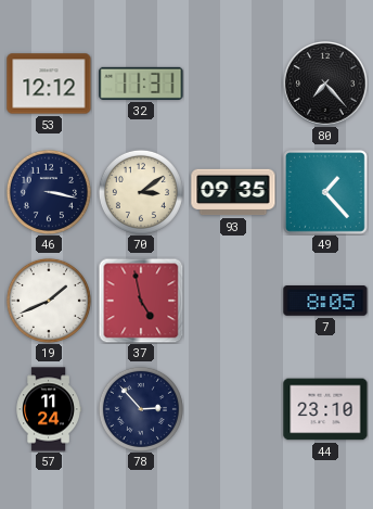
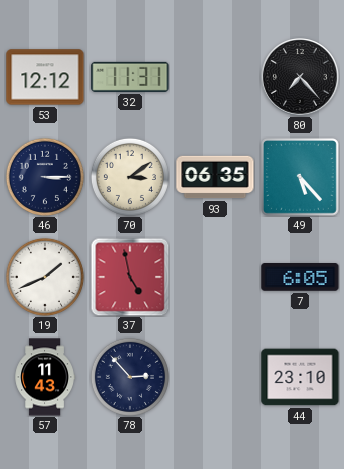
46: 3:17 -> 3:15 (45, 177)
93: 09:35 -> 06:35 (215, 177)
49: 1:23 -> 5:23 (301, 178)
7: 8:05 -> 6:05 (300, 278)
57: 11:24 -> 11:43 (45, 377)
